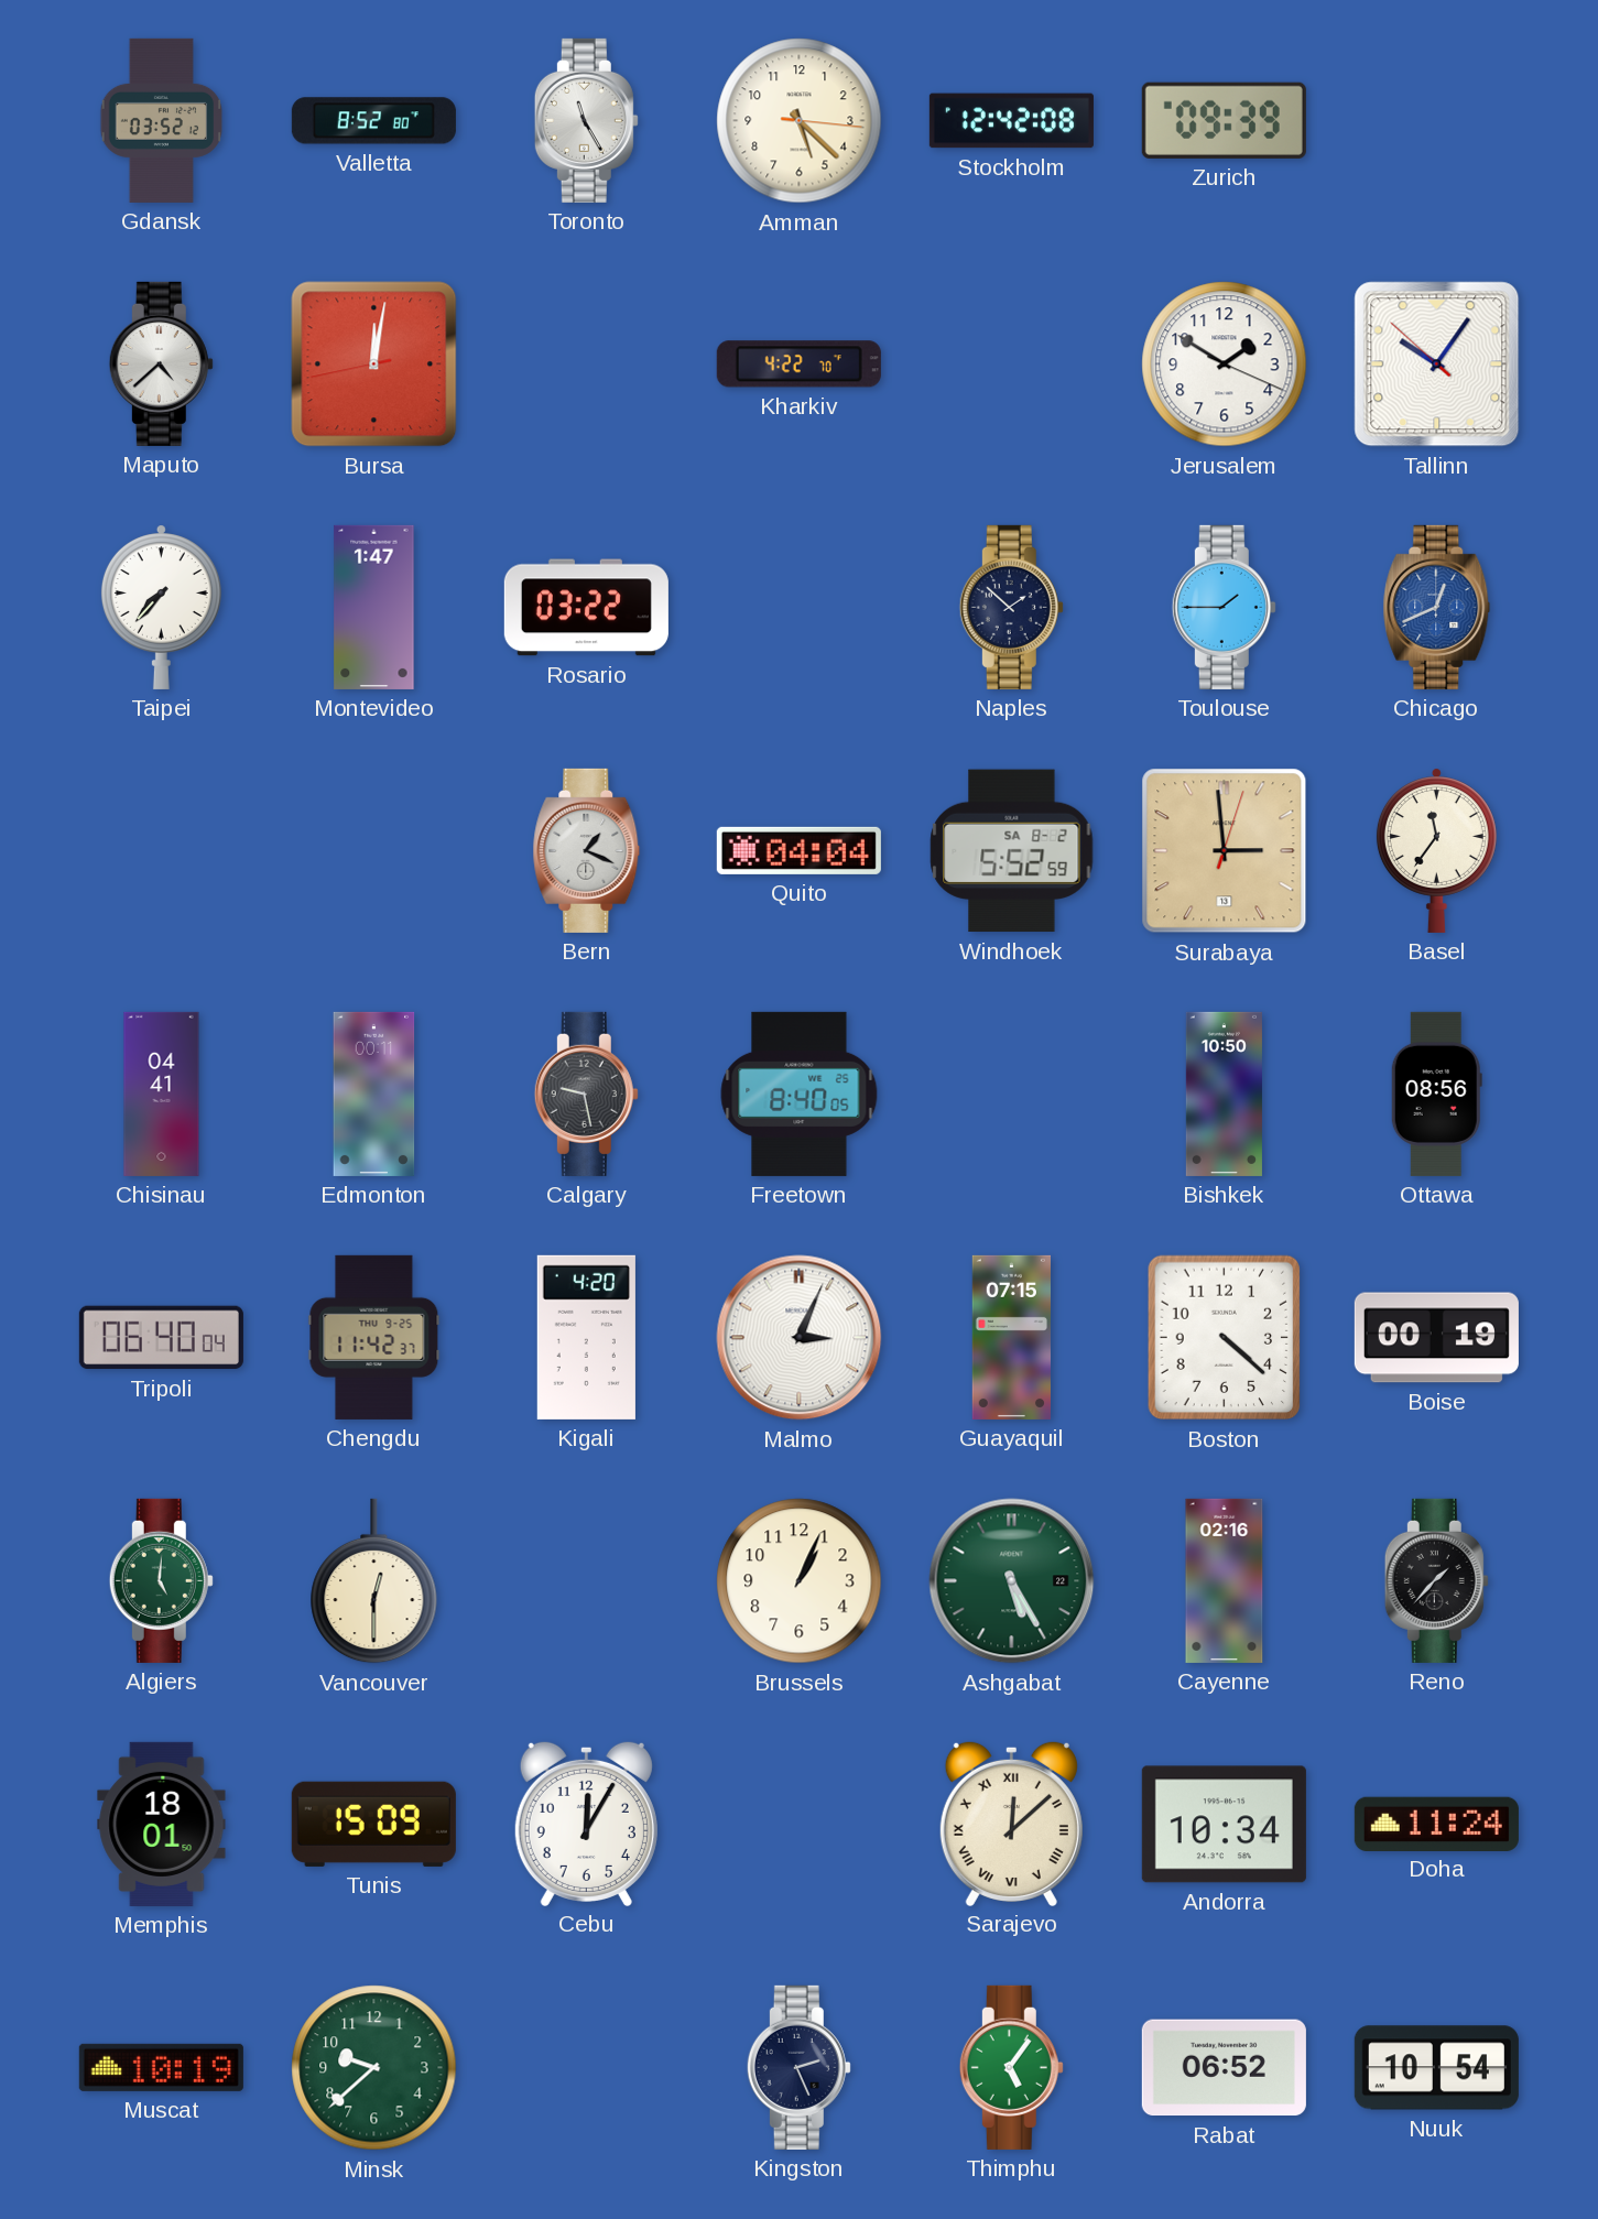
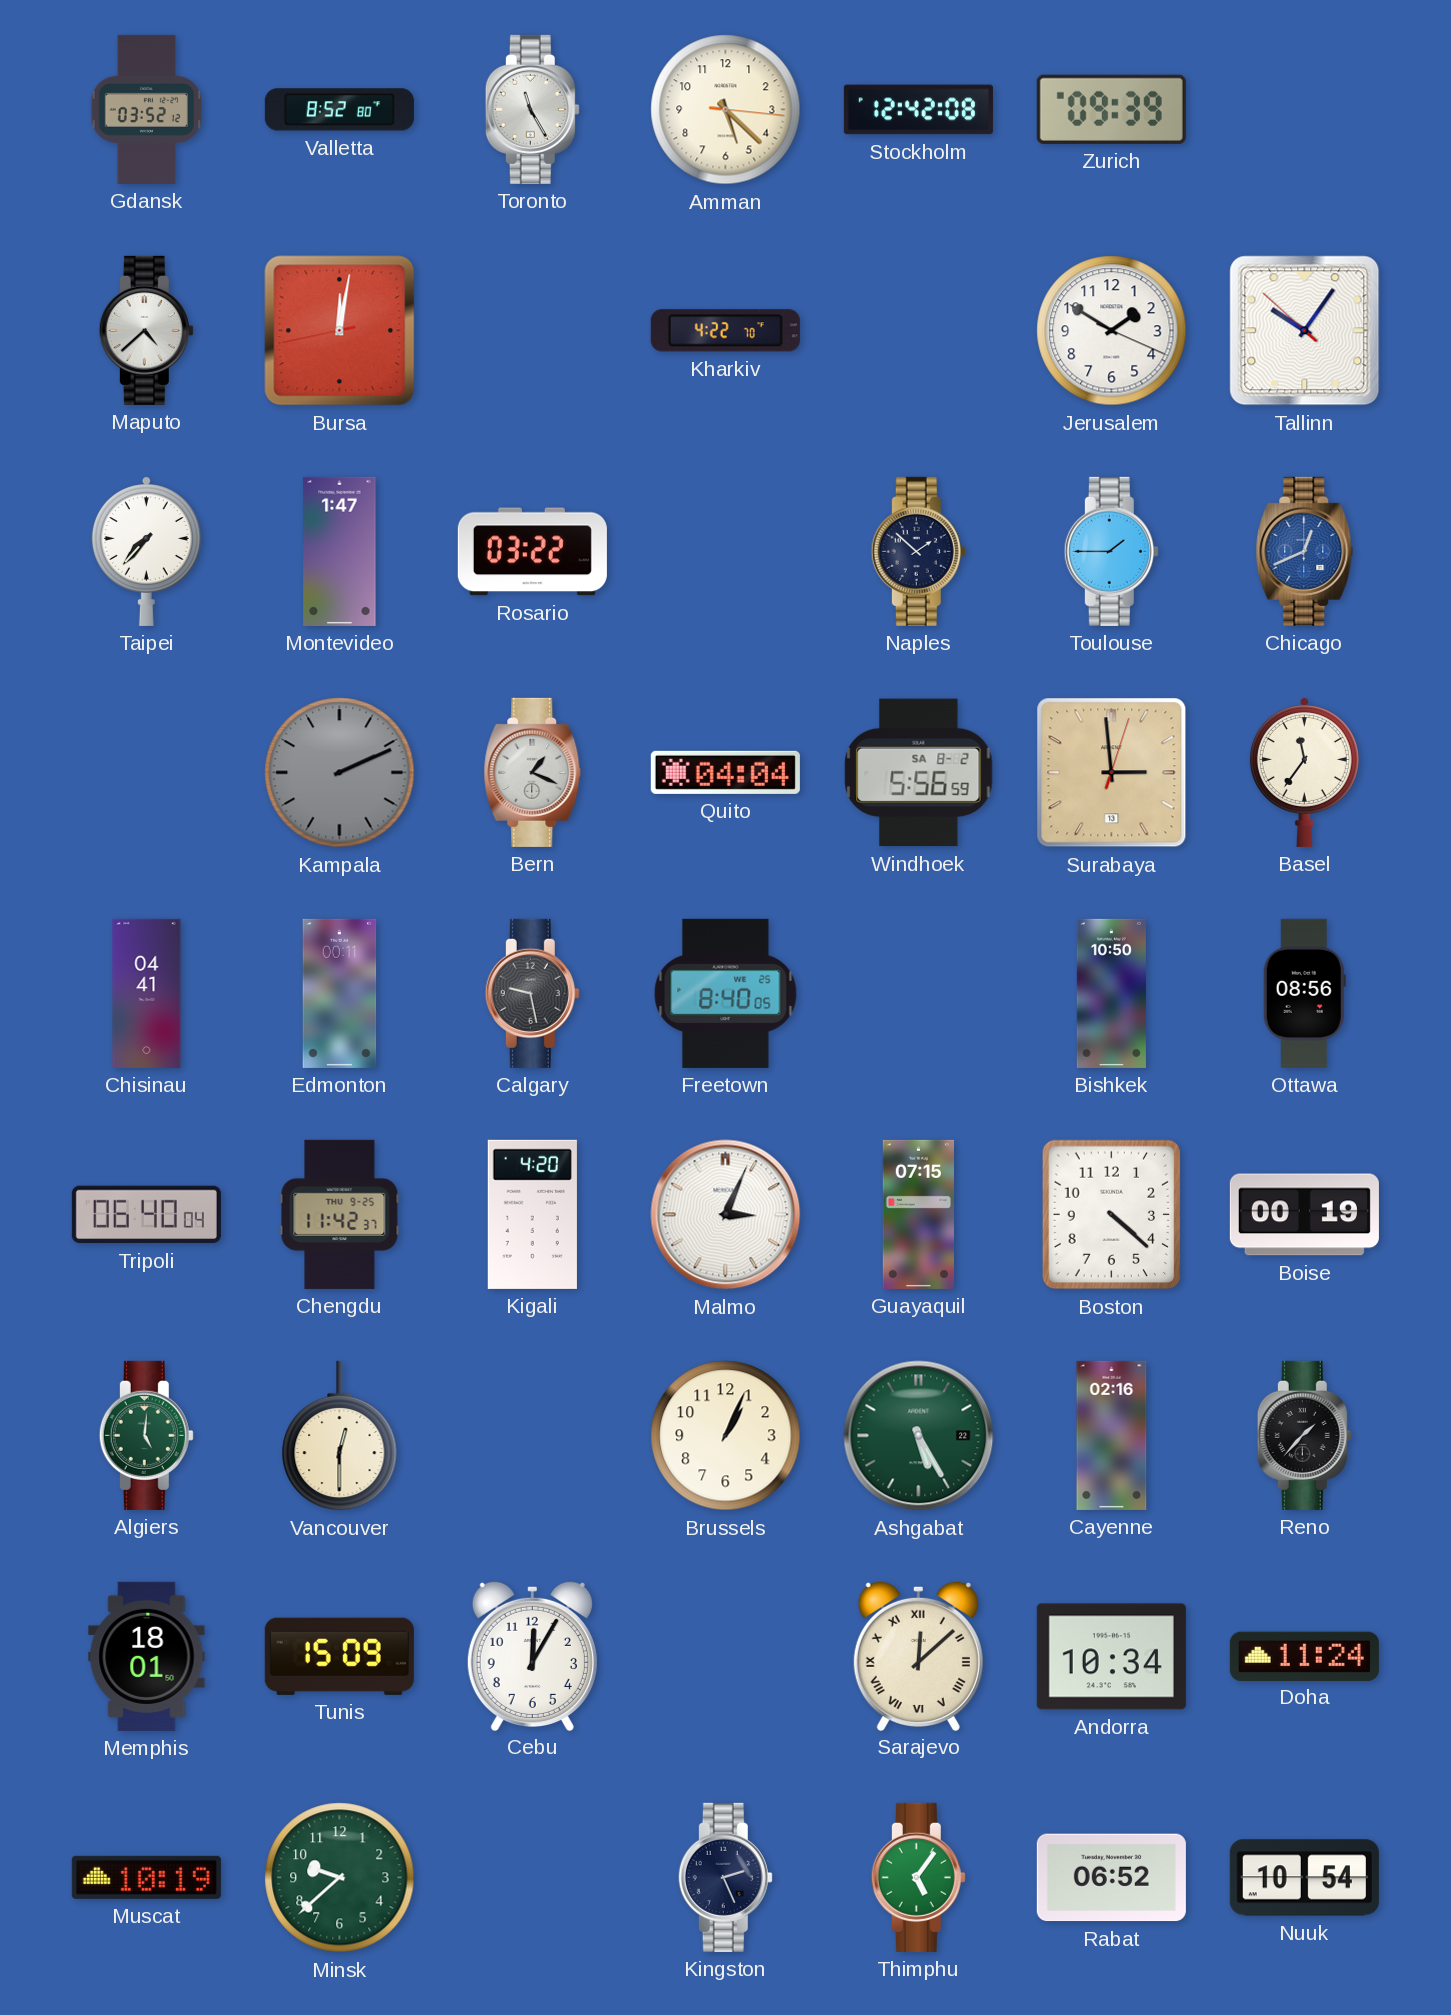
Kampala: none -> 2:11 (340, 773)
Windhoek: 5:52 -> 5:56 (919, 773)
